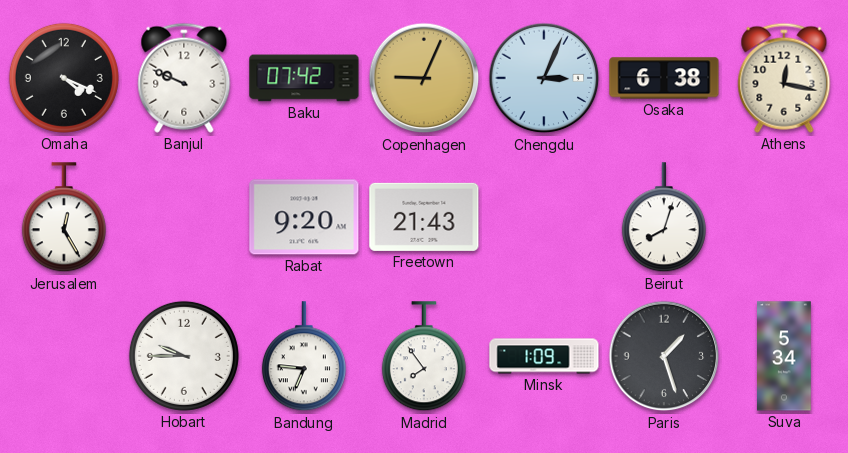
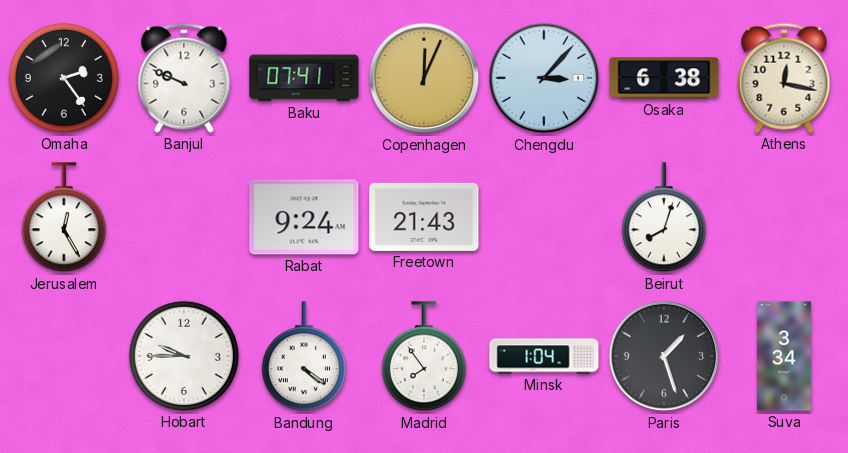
Omaha: 4:19 -> 2:24 (64, 78)
Baku: 07:42 -> 07:41 (304, 78)
Copenhagen: 9:04 -> 12:04 (424, 78)
Chengdu: 3:04 -> 3:07 (544, 78)
Rabat: 9:20 -> 9:24 (304, 217)
Bandung: 6:46 -> 4:21 (304, 357)
Minsk: 1:09 -> 1:04 (544, 356)
Suva: 5:34 -> 3:34 (785, 356)
